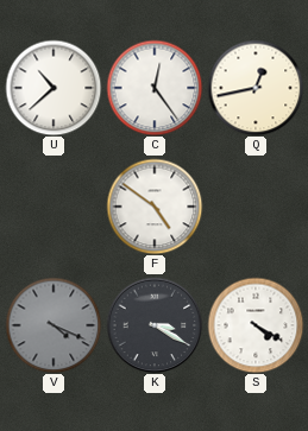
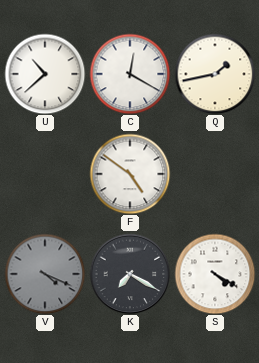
C: 12:24 -> 12:20 (130, 74)
Q: 12:43 -> 1:43 (215, 74)
K: 3:20 -> 7:20 (130, 274)
